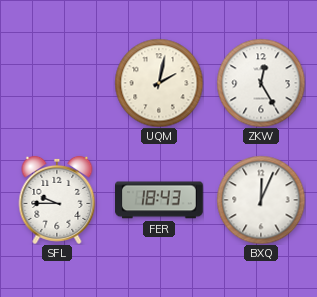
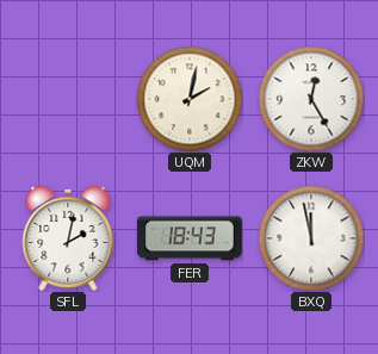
SFL: 9:45 -> 2:02 (68, 238)
BXQ: 12:04 -> 11:58 (311, 238)
